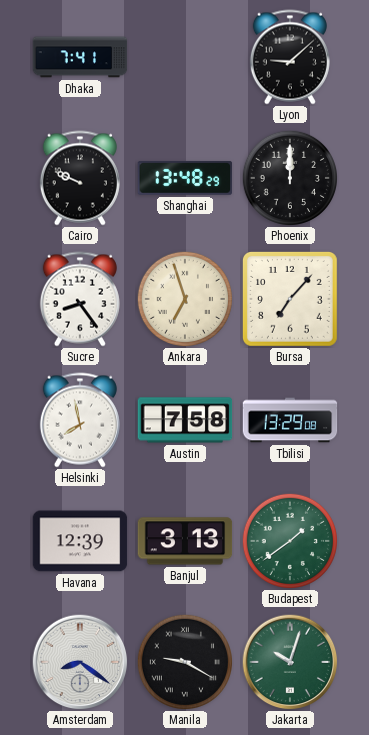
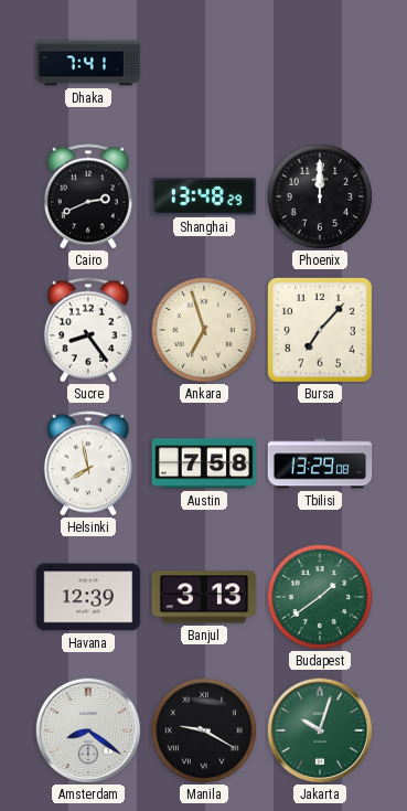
Lyon: 9:08 -> none (290, 57)
Cairo: 9:49 -> 2:41 (88, 196)
